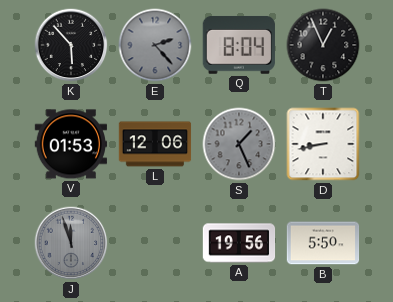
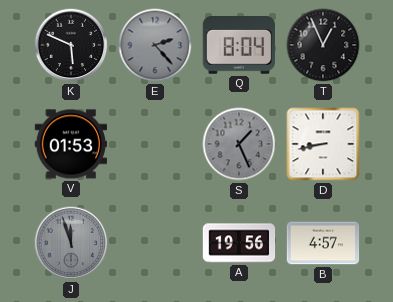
K: 5:53 -> 5:49 (71, 45)
L: 12:06 -> none (155, 144)
B: 5:50 -> 4:57 (323, 243)
